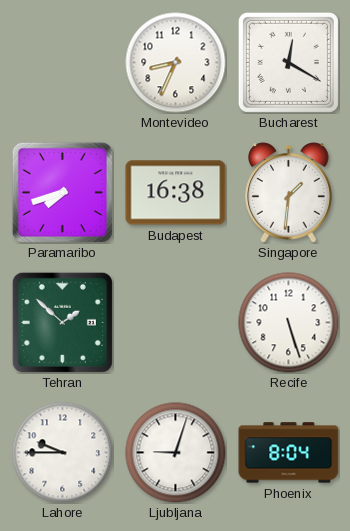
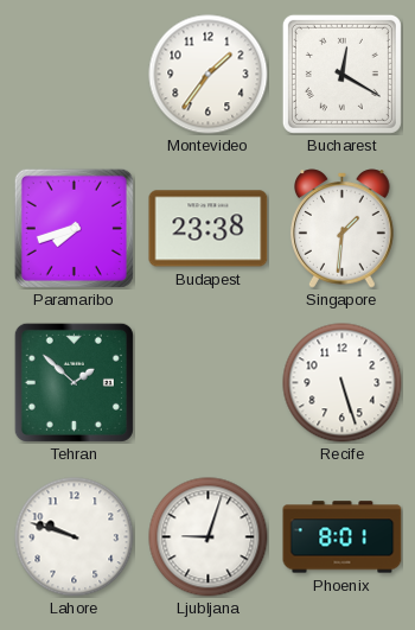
Montevideo: 8:34 -> 1:36 (209, 75)
Budapest: 16:38 -> 23:38 (209, 229)
Lahore: 9:45 -> 9:48 (75, 537)
Phoenix: 8:04 -> 8:01 (343, 537)
